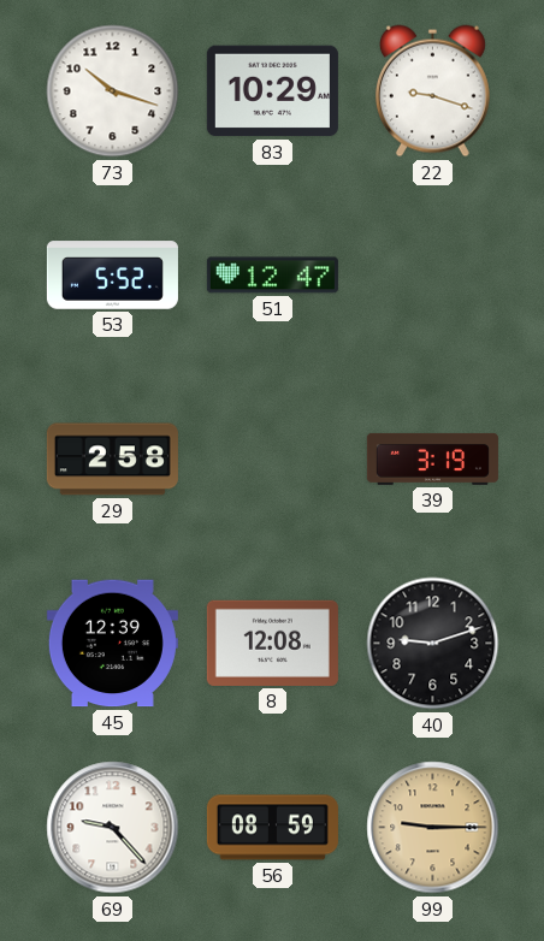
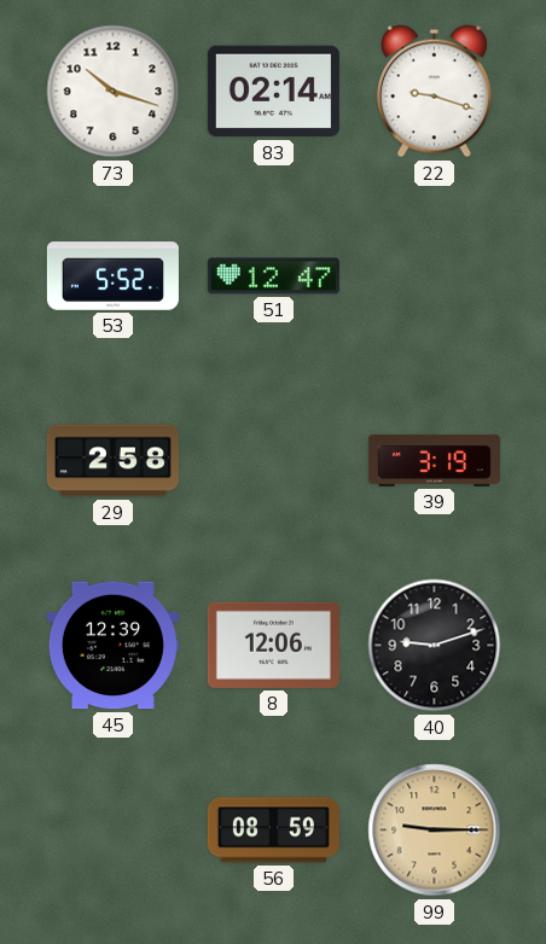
83: 10:29 -> 02:14 (273, 92)
8: 12:08 -> 12:06 (273, 645)
69: 9:23 -> none (113, 828)
